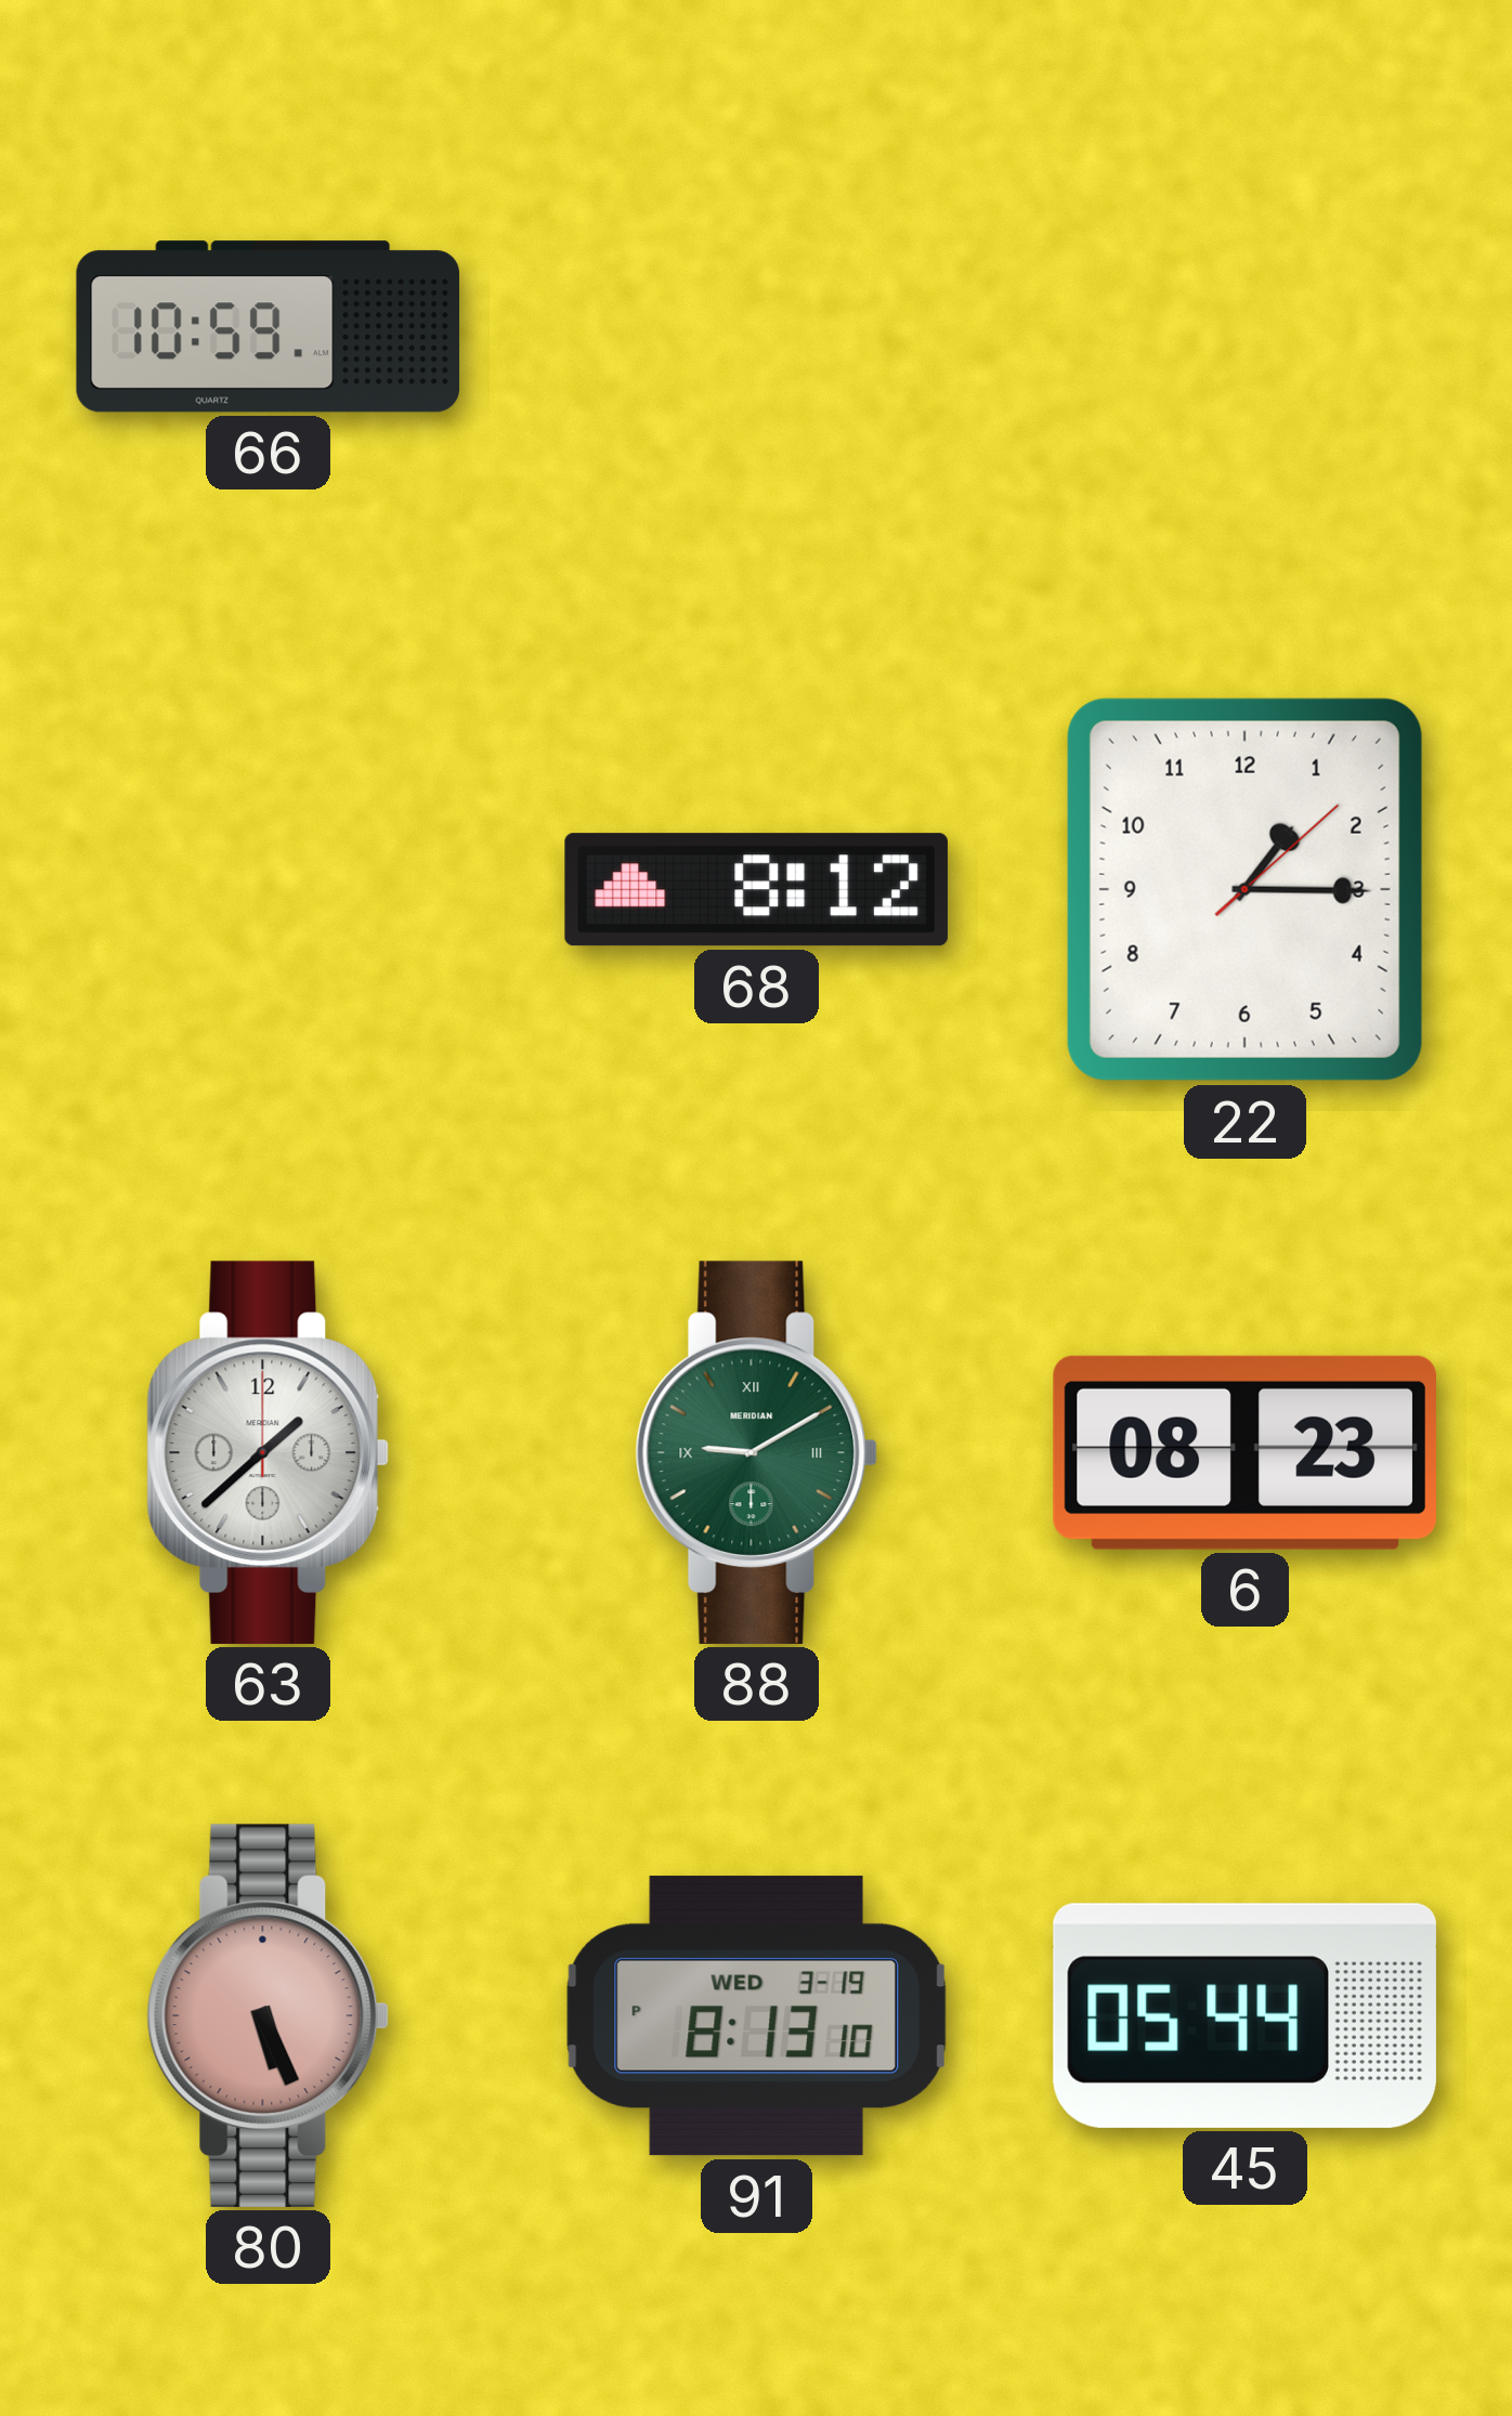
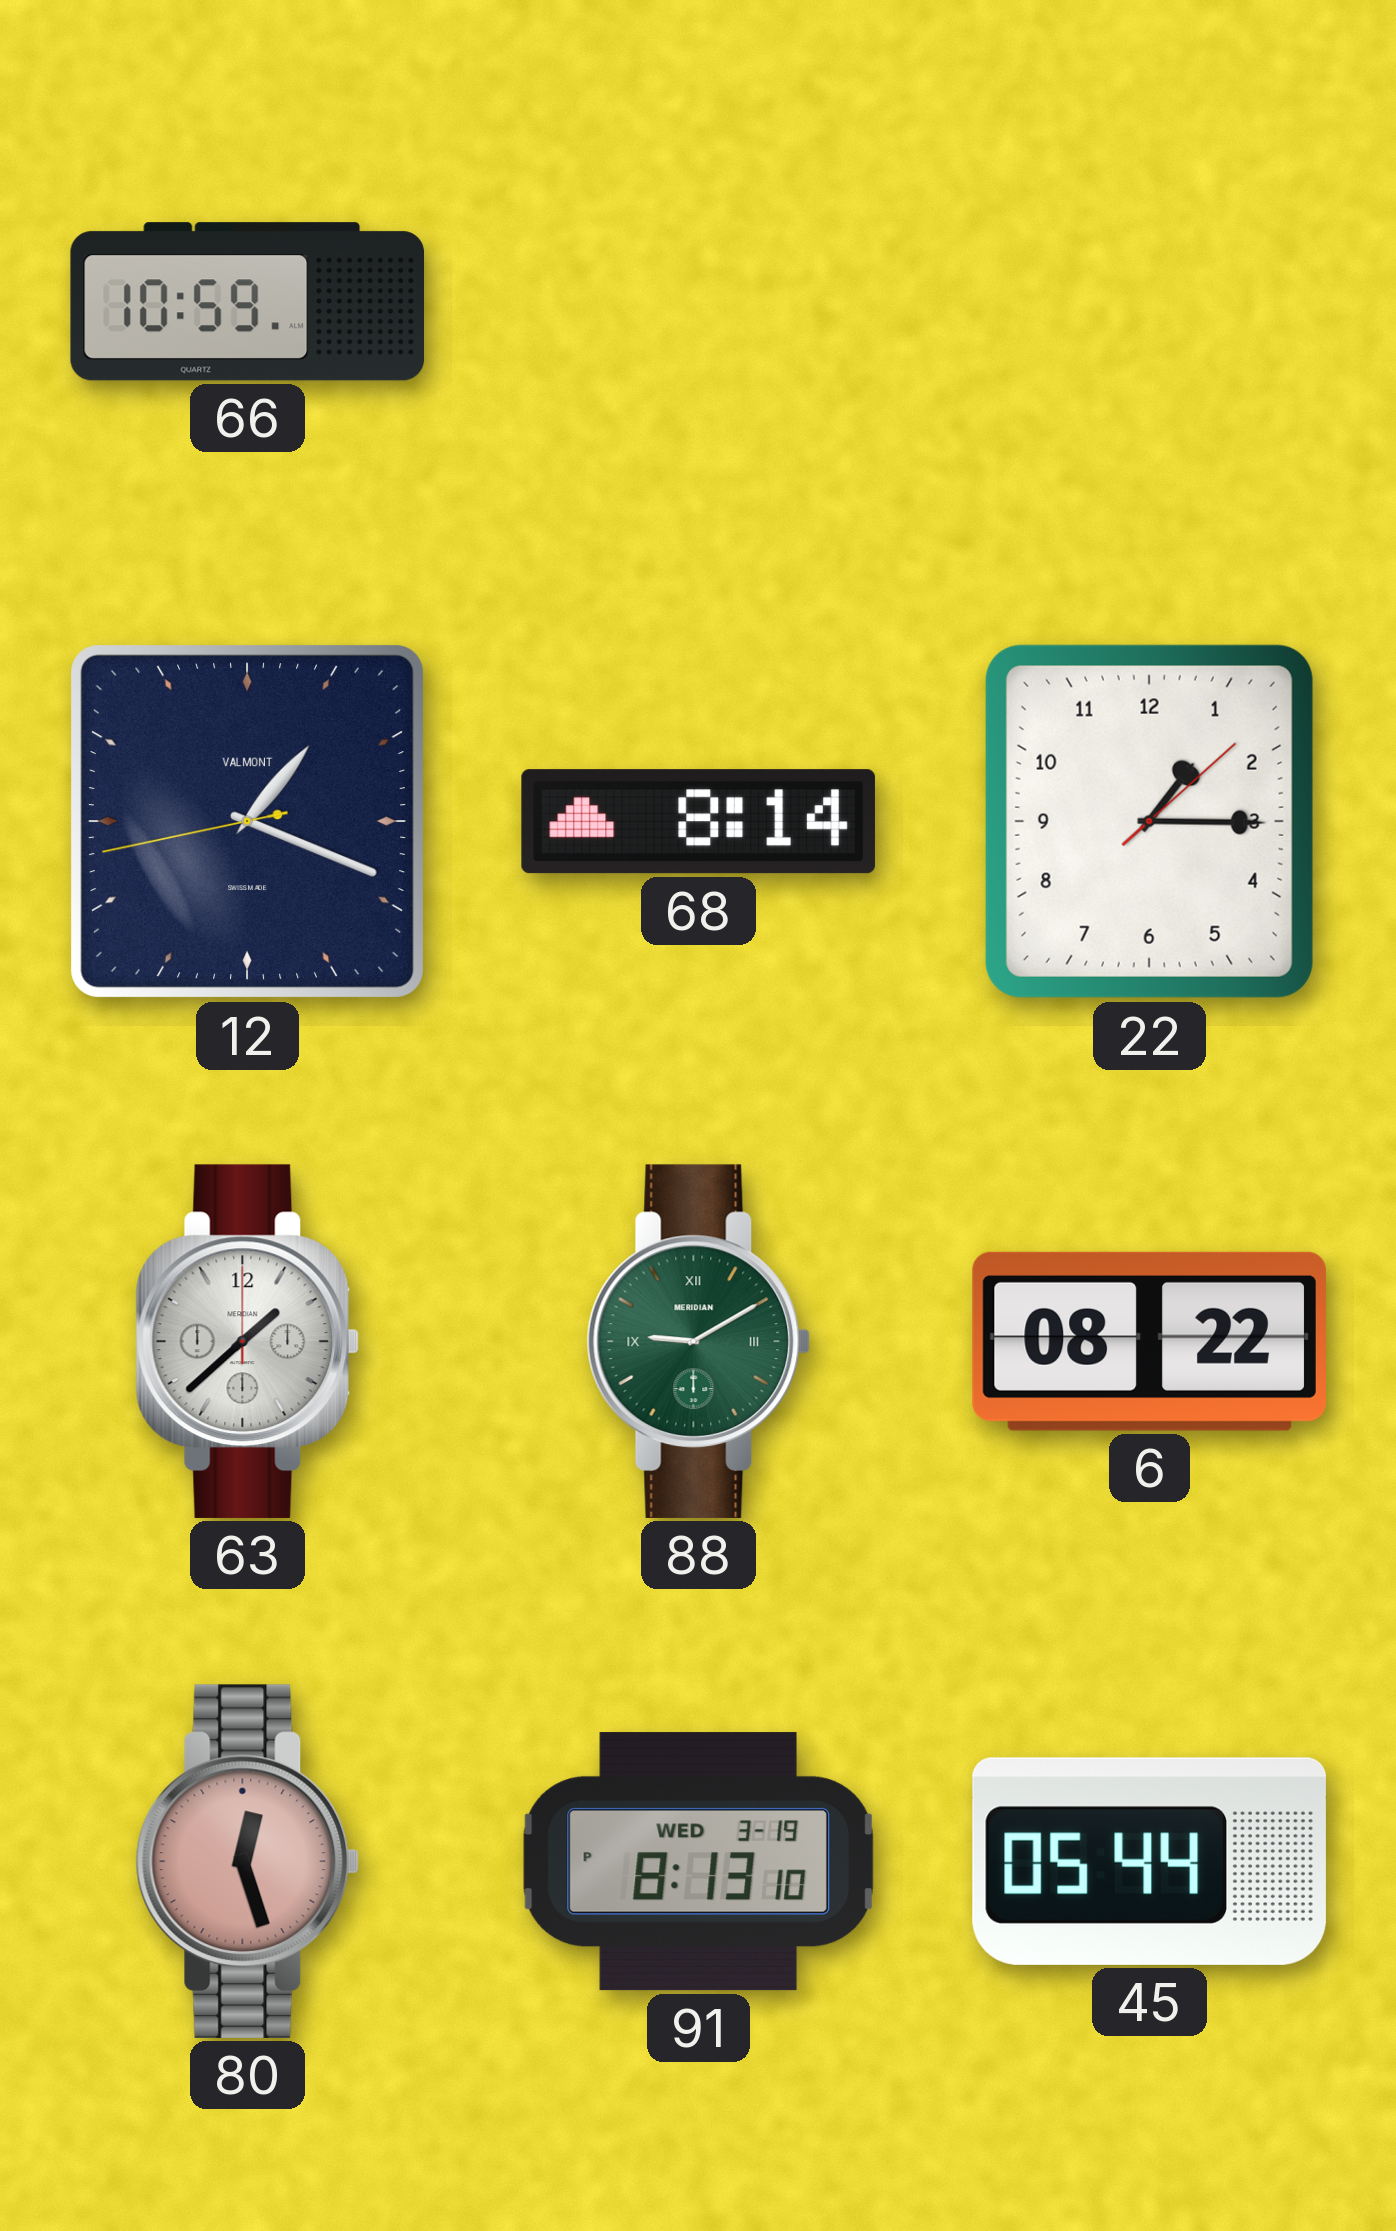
12: none -> 1:18 (248, 822)
68: 8:12 -> 8:14 (698, 822)
6: 08:23 -> 08:22 (1149, 1341)
80: 5:26 -> 12:27 (248, 1861)
